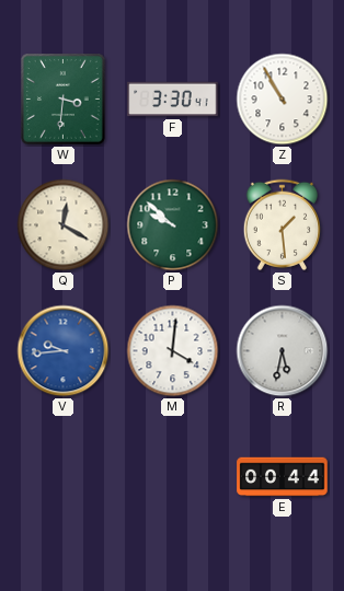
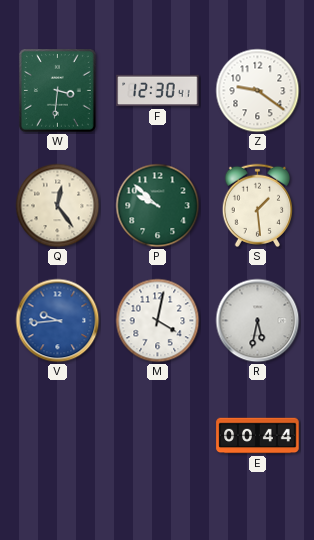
F: 3:30 -> 12:30 (158, 91)
Z: 10:55 -> 9:21 (258, 91)
Q: 12:20 -> 12:24 (58, 206)
M: 4:01 -> 4:02 (158, 321)
